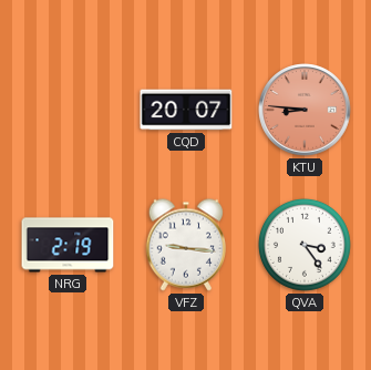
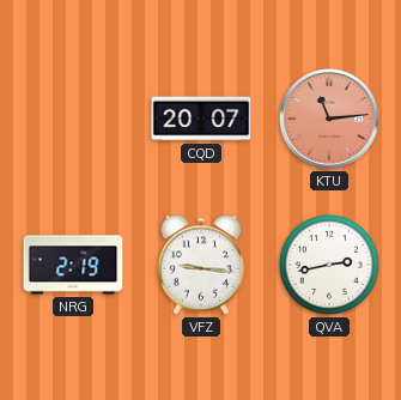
KTU: 8:46 -> 11:14 (329, 119)
QVA: 3:24 -> 2:43 (329, 265)
